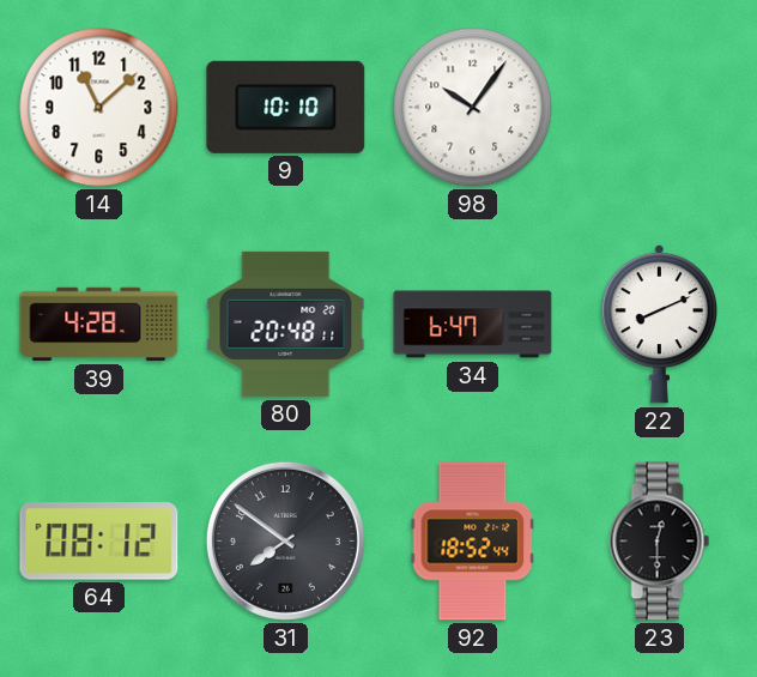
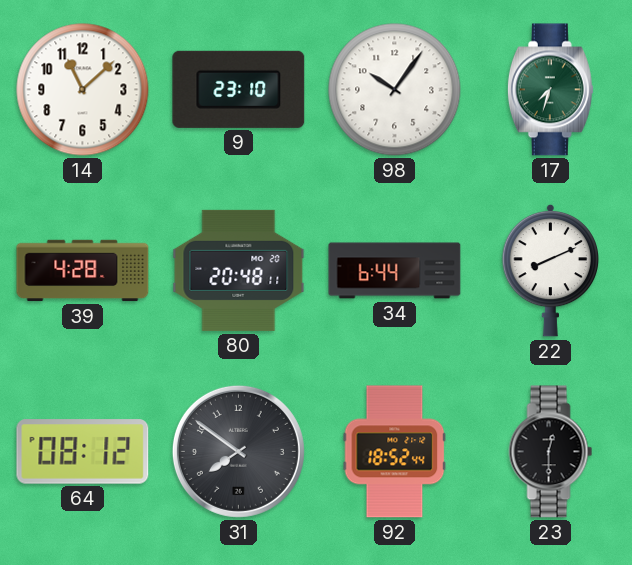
9: 10:10 -> 23:10 (239, 89)
17: none -> 7:33 (550, 90)
34: 6:47 -> 6:44 (395, 271)
